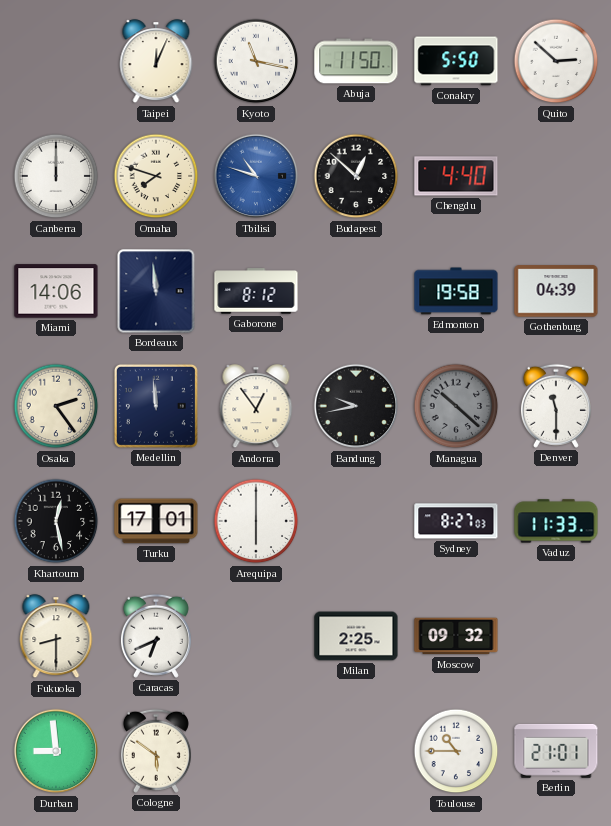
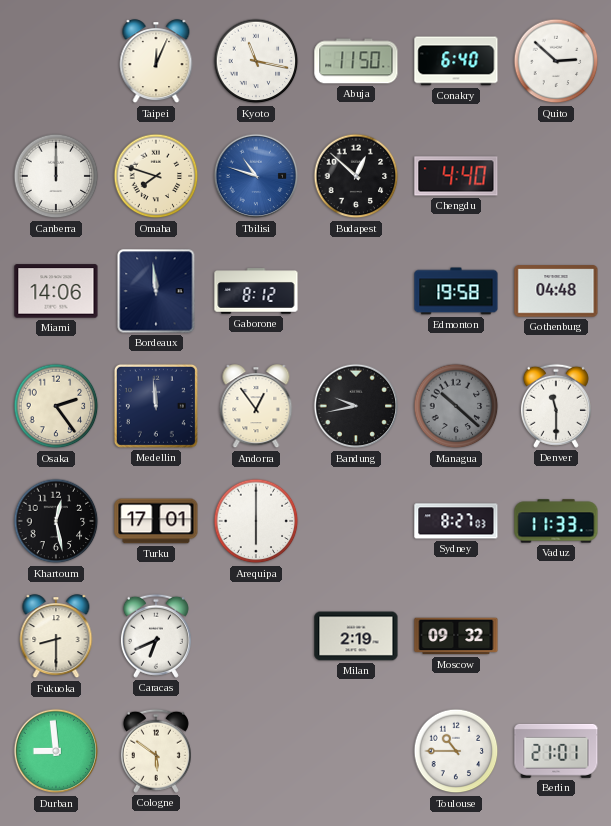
Conakry: 5:50 -> 6:40 (456, 61)
Gothenburg: 04:39 -> 04:48 (556, 291)
Milan: 2:25 -> 2:19 (356, 636)
